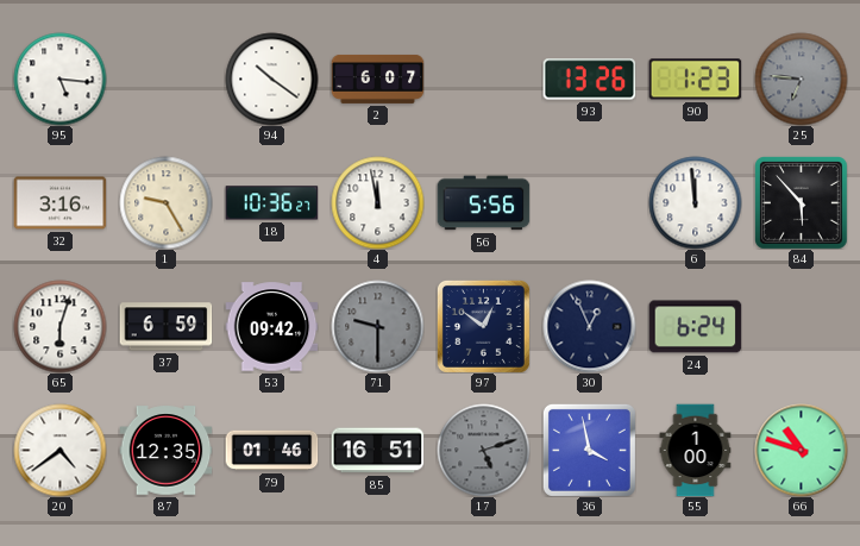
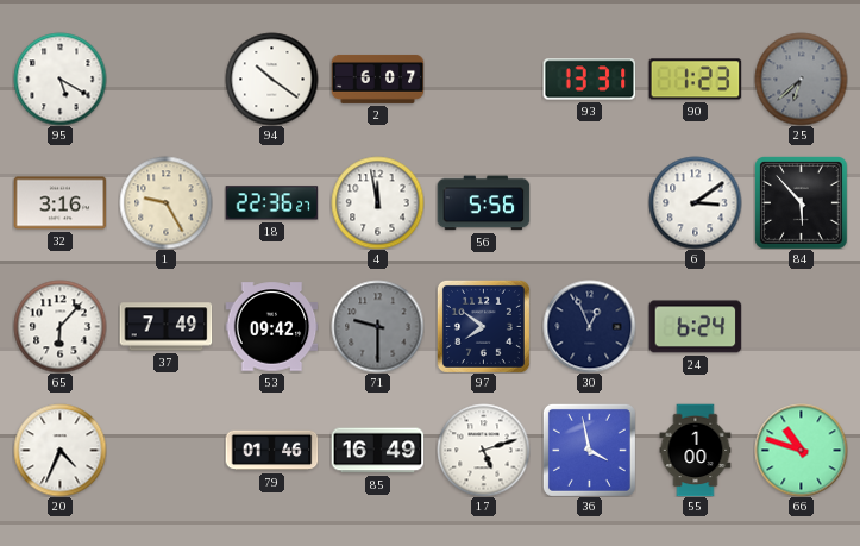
95: 5:16 -> 5:20 (59, 79)
93: 13:26 -> 13:31 (589, 80)
25: 6:46 -> 6:38 (801, 79)
18: 10:36 -> 22:36 (271, 203)
6: 11:59 -> 3:09 (695, 202)
65: 6:03 -> 6:07 (59, 326)
37: 6:59 -> 7:49 (165, 327)
97: 12:51 -> 7:51 (483, 326)
20: 4:39 -> 4:34 (59, 450)
87: 12:35 -> none (165, 451)
85: 16:51 -> 16:49 (377, 451)
17 dial: grey -> white (483, 450)
